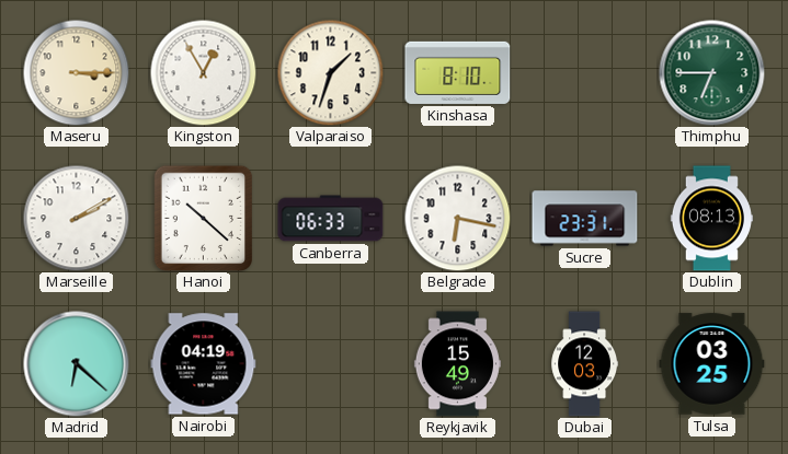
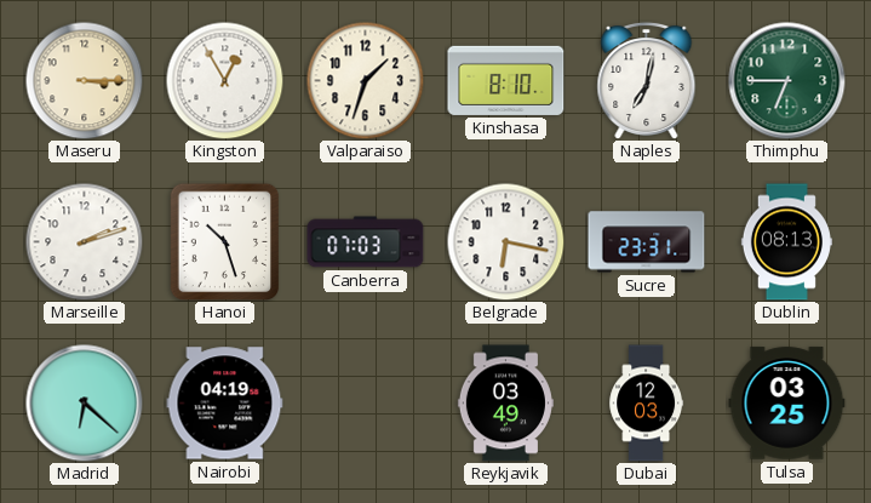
Naples: none -> 7:02 (647, 80)
Marseille: 2:10 -> 2:12 (84, 241)
Hanoi: 10:22 -> 10:27 (225, 241)
Canberra: 06:33 -> 07:03 (366, 242)
Reykjavik: 15:49 -> 03:49 (505, 404)
